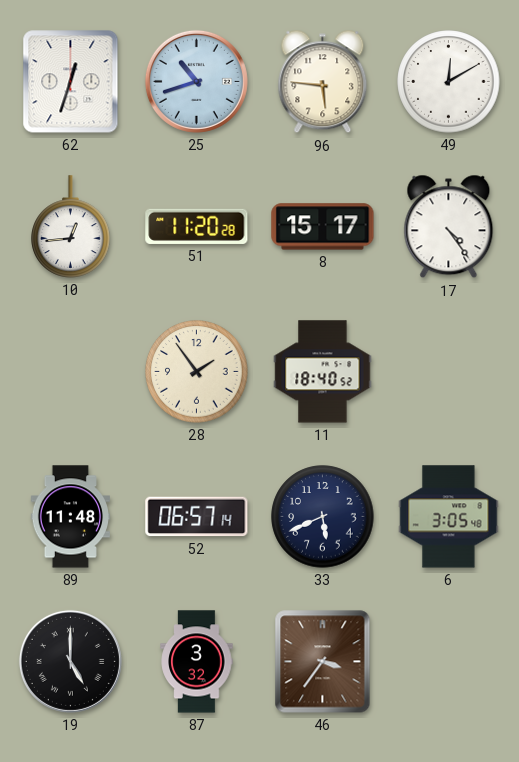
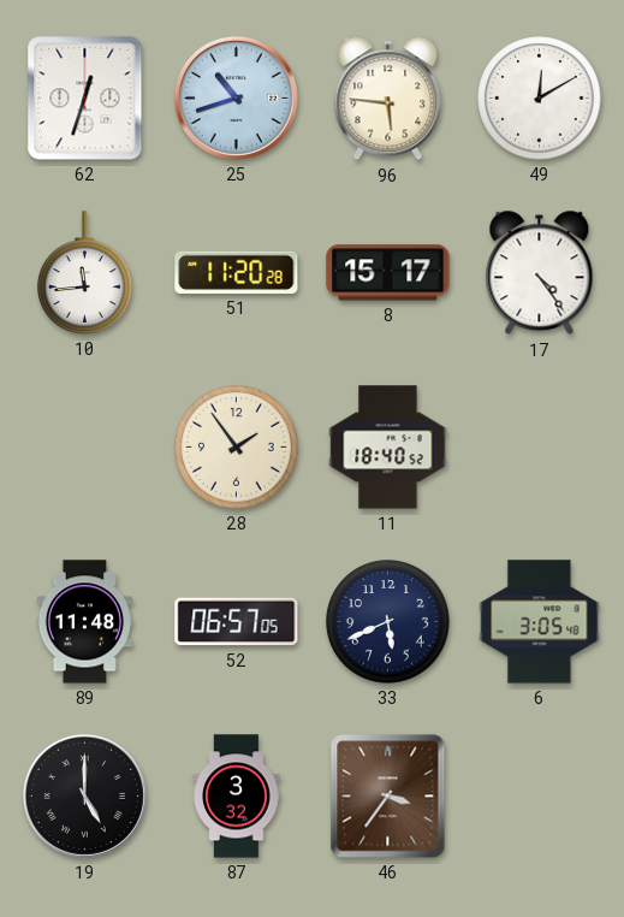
10: 12:44 -> 11:44 (85, 273)
52: 06:57:14 -> 06:57:05 (237, 622)
